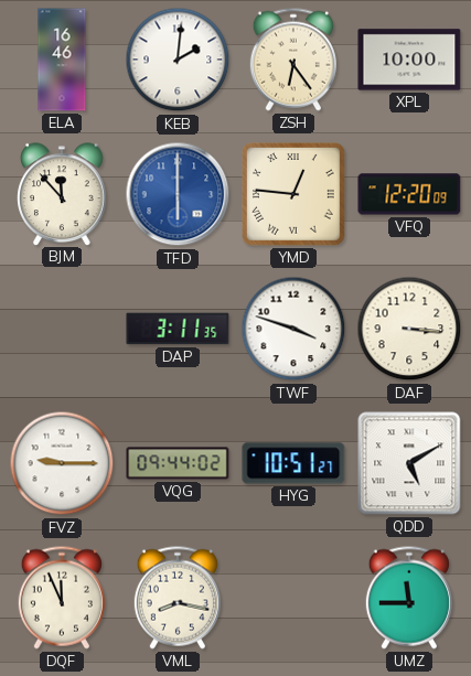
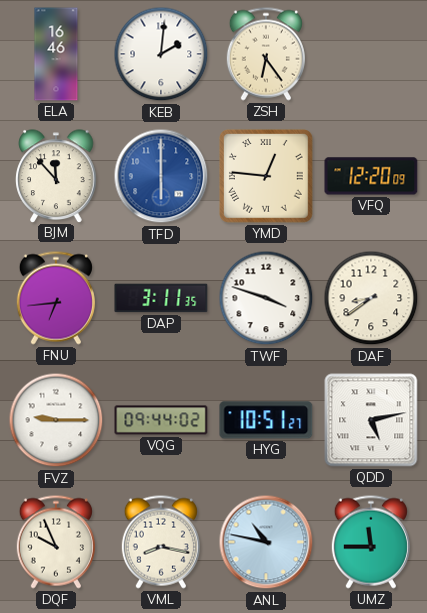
XPL: 10:00 -> none (409, 60)
FNU: none -> 6:44 (56, 298)
DAF: 3:16 -> 8:39 (371, 298)
QDD: 5:10 -> 5:13 (371, 420)
DQF: 11:56 -> 9:56 (56, 542)
ANL: none -> 10:47 (266, 542)
